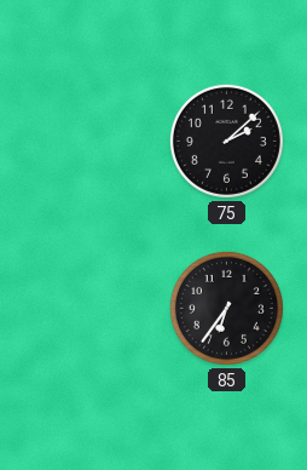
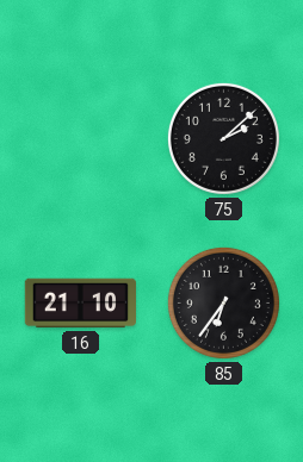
16: none -> 21:10 (80, 304)
